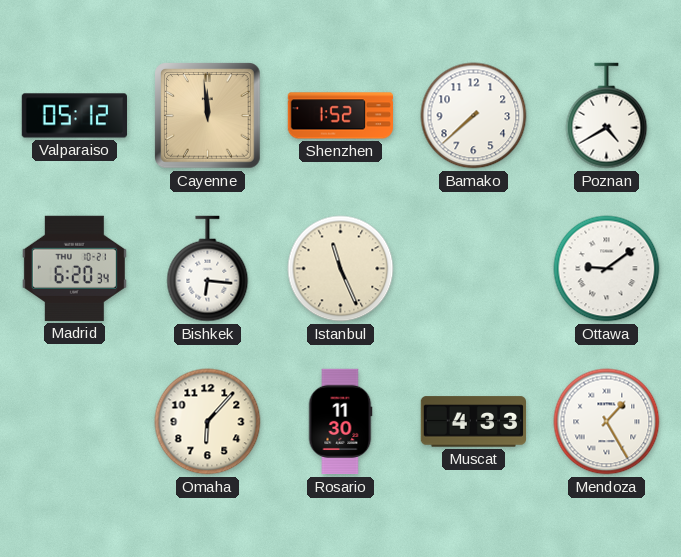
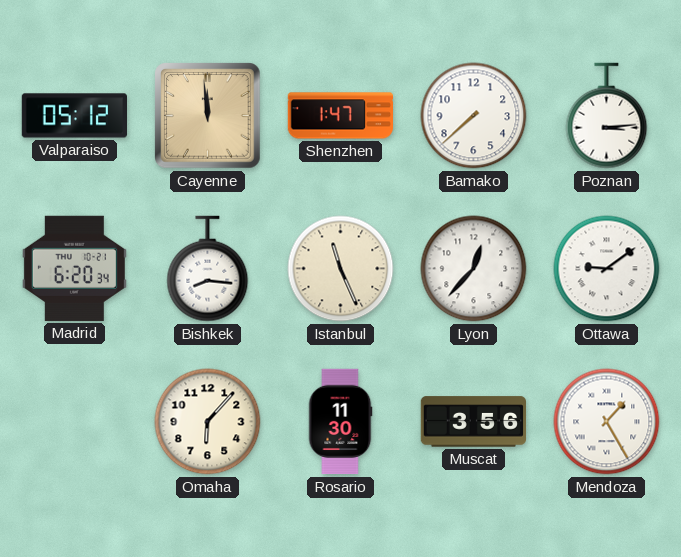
Shenzhen: 1:52 -> 1:47 (340, 116)
Poznan: 4:40 -> 3:14 (607, 116)
Bishkek: 6:16 -> 8:16 (208, 269)
Lyon: none -> 12:37 (474, 269)
Muscat: 4:33 -> 3:56 (473, 422)
